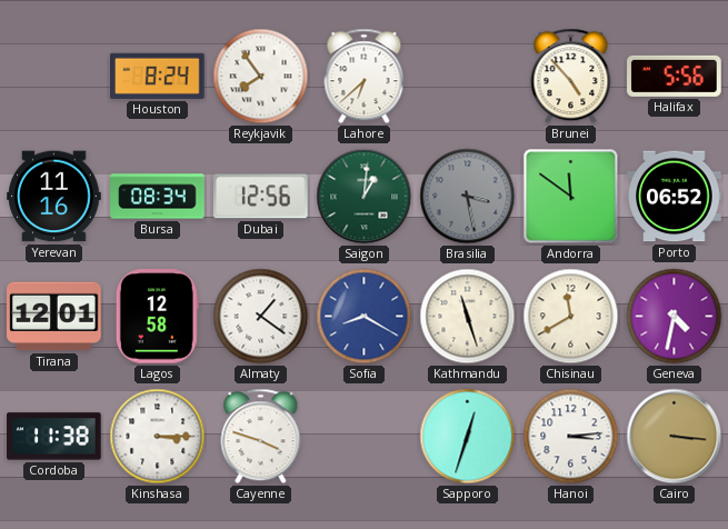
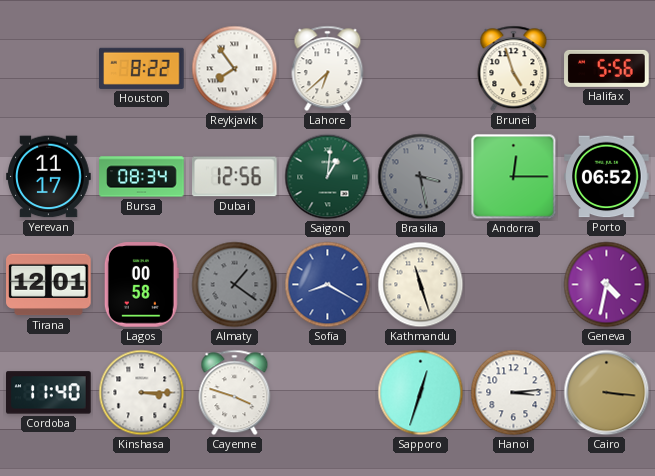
Houston: 8:24 -> 8:22 (142, 68)
Brunei: 4:53 -> 4:57 (514, 69)
Yerevan: 11:16 -> 11:17 (49, 177)
Andorra: 11:51 -> 12:15 (514, 177)
Lagos: 12:58 -> 00:58 (141, 285)
Almaty dial: white -> grey (235, 285)
Chisinau: 11:40 -> none (571, 317)
Cordoba: 11:38 -> 11:40 (49, 393)
